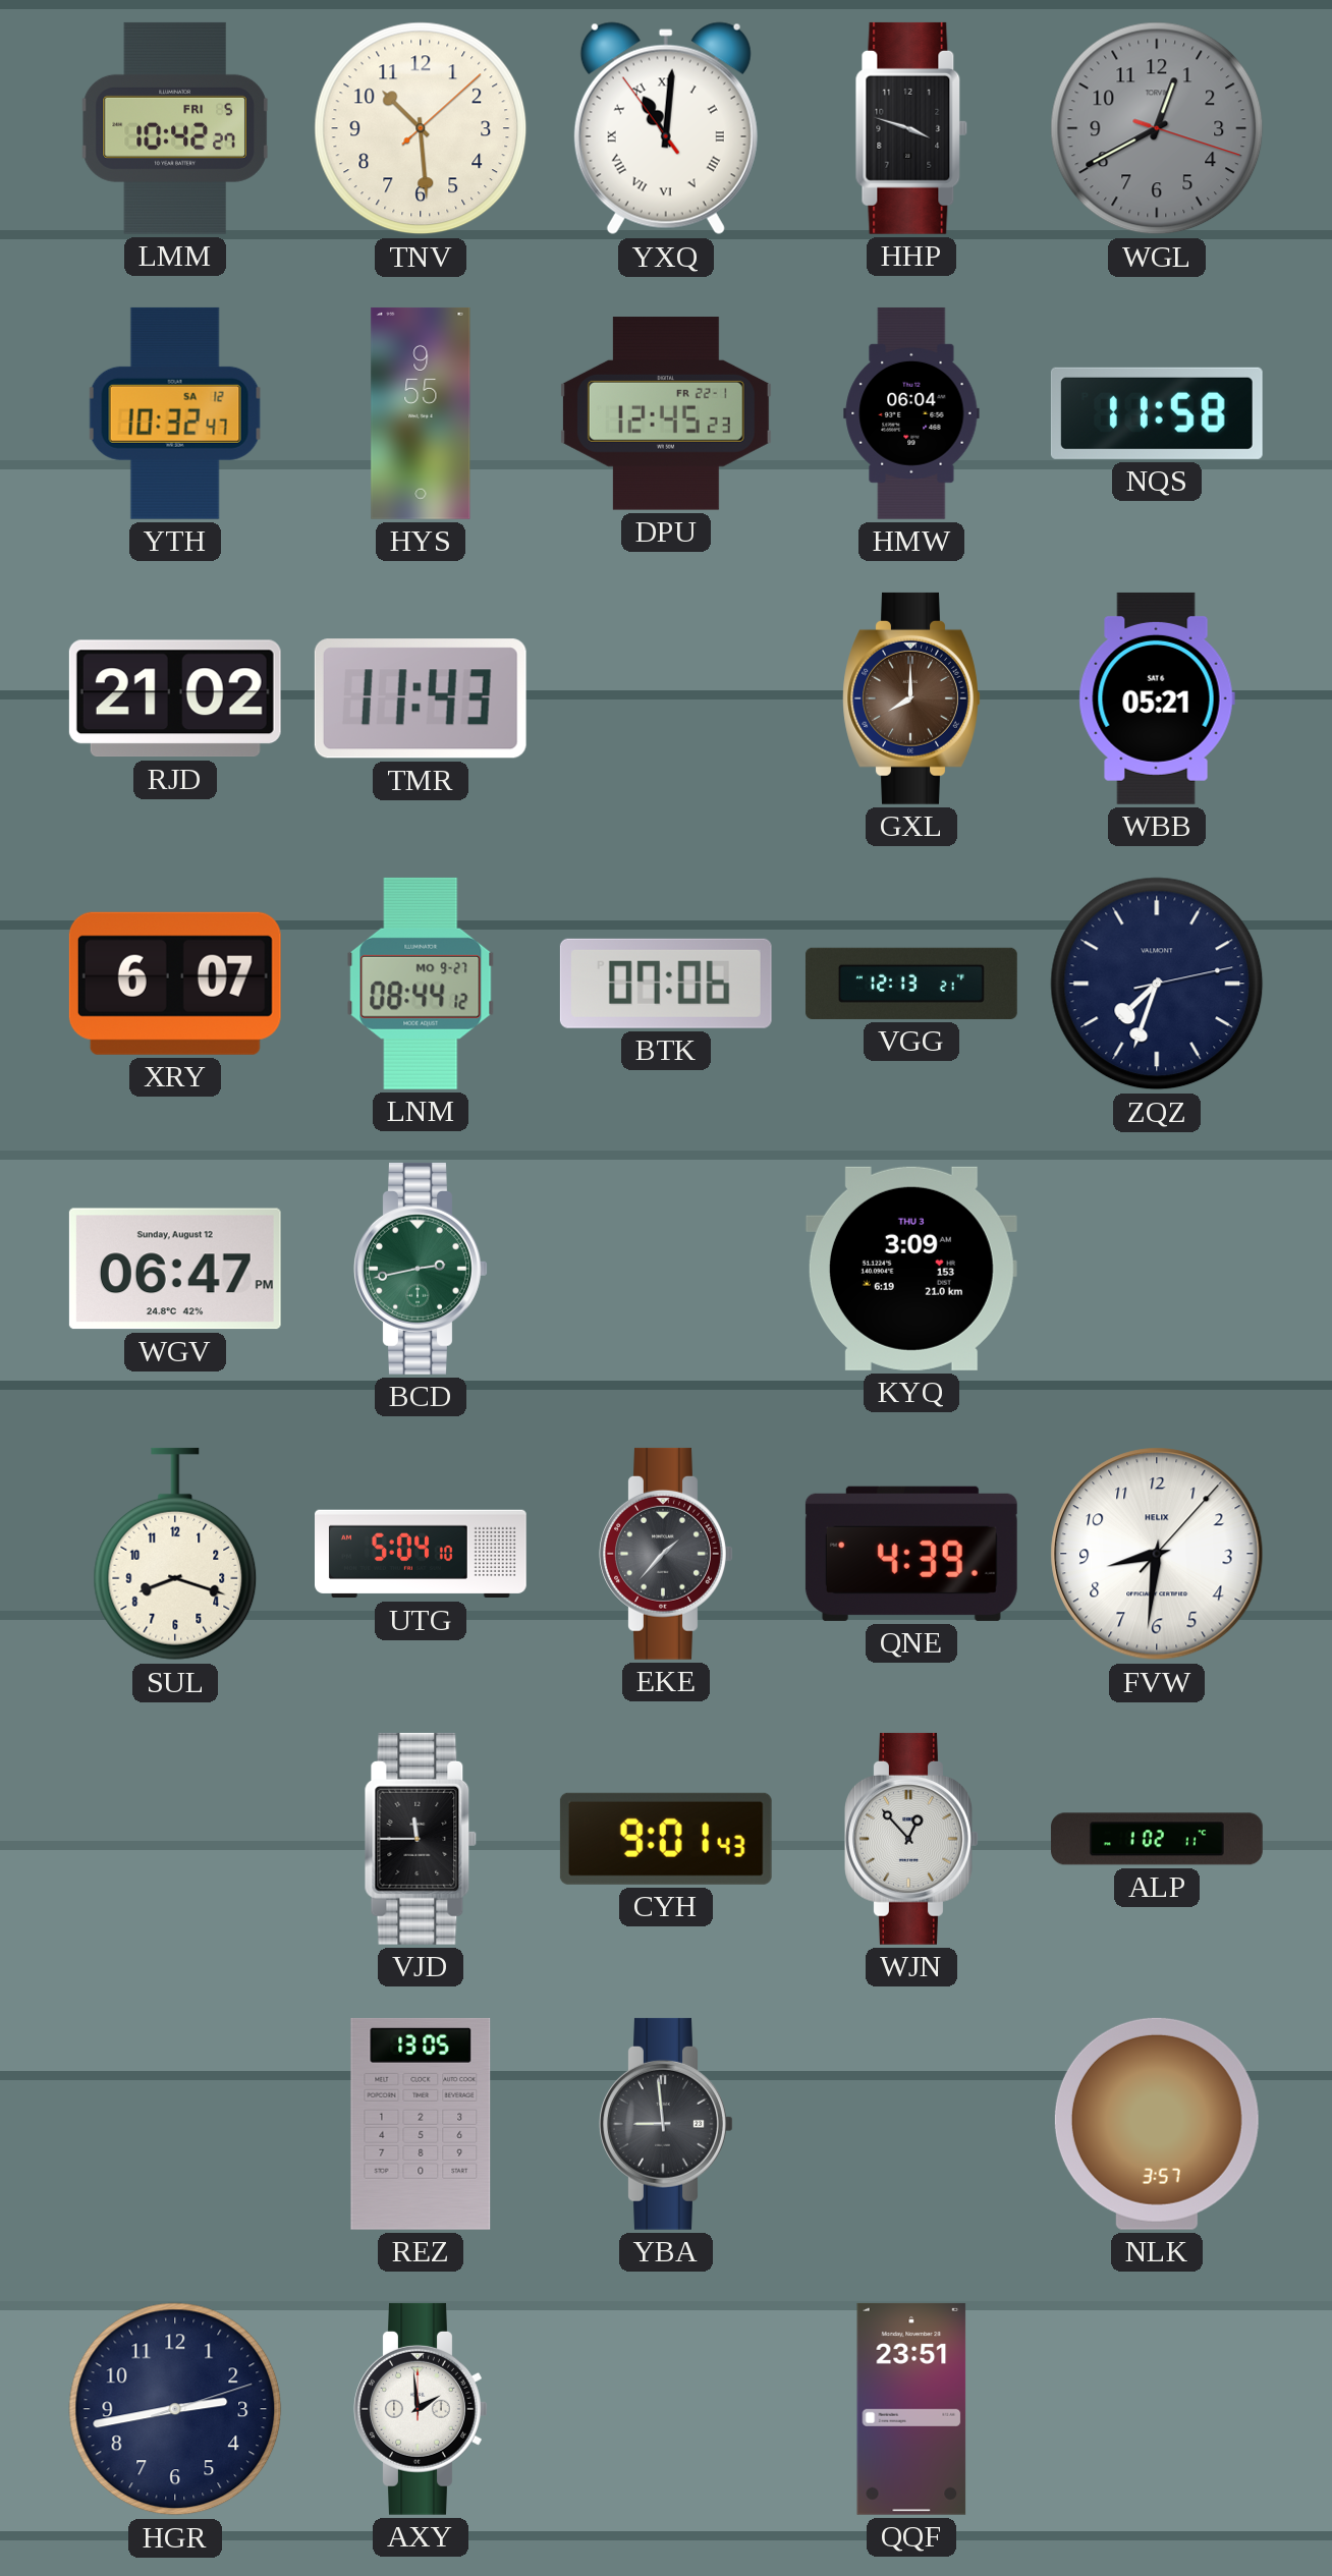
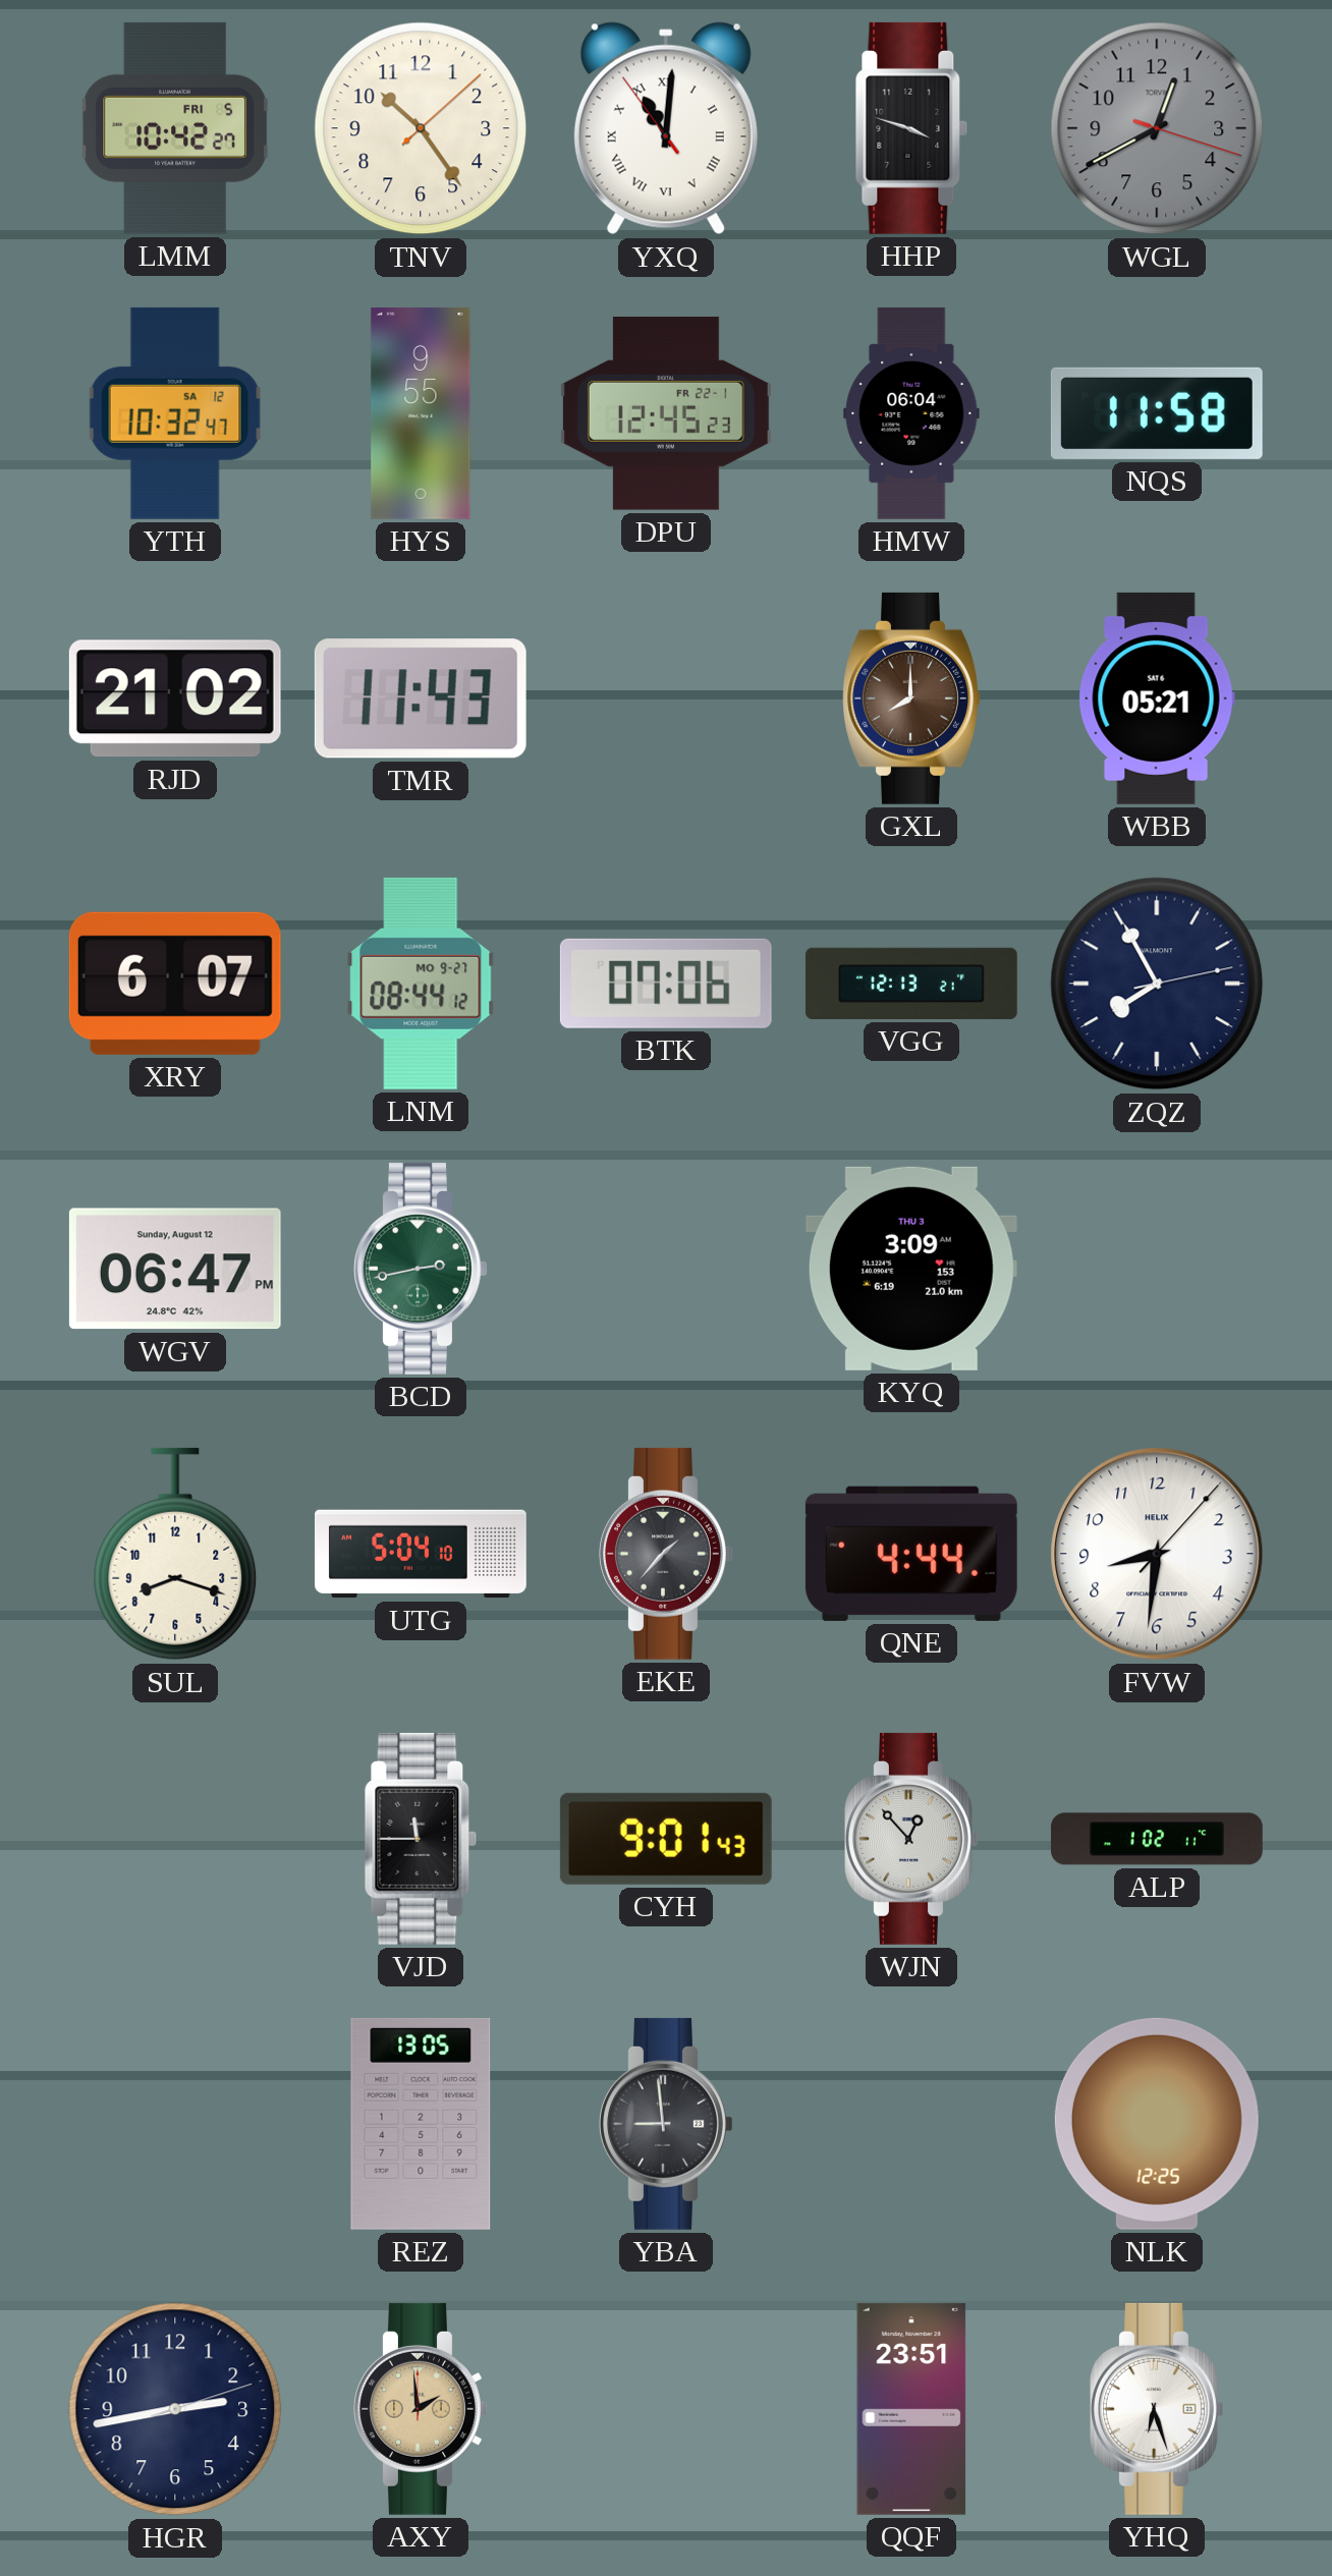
TNV: 10:29 -> 10:24 (421, 128)
ZQZ: 7:33 -> 7:55 (1157, 984)
QNE: 4:39 -> 4:44 (911, 1554)
NLK: 3:57 -> 12:25 (1157, 2124)
AXY dial: white -> champagne (421, 2409)
YHQ: none -> 6:27 (1157, 2409)
